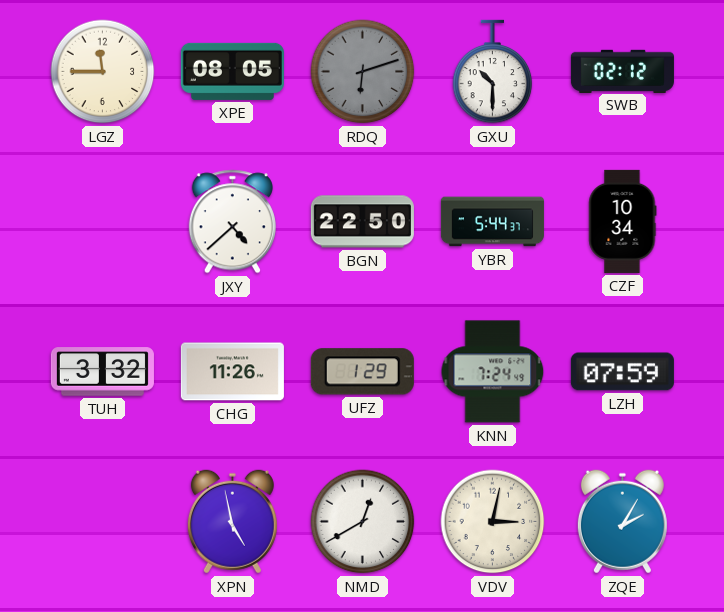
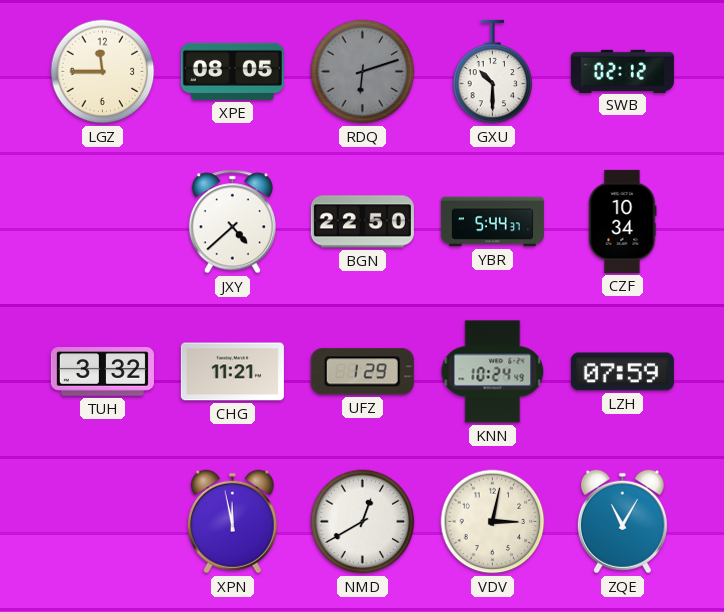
CHG: 11:26 -> 11:21 (232, 372)
KNN: 7:24 -> 10:24 (493, 372)
XPN: 4:58 -> 11:58 (232, 522)
ZQE: 2:05 -> 11:05 (622, 522)
